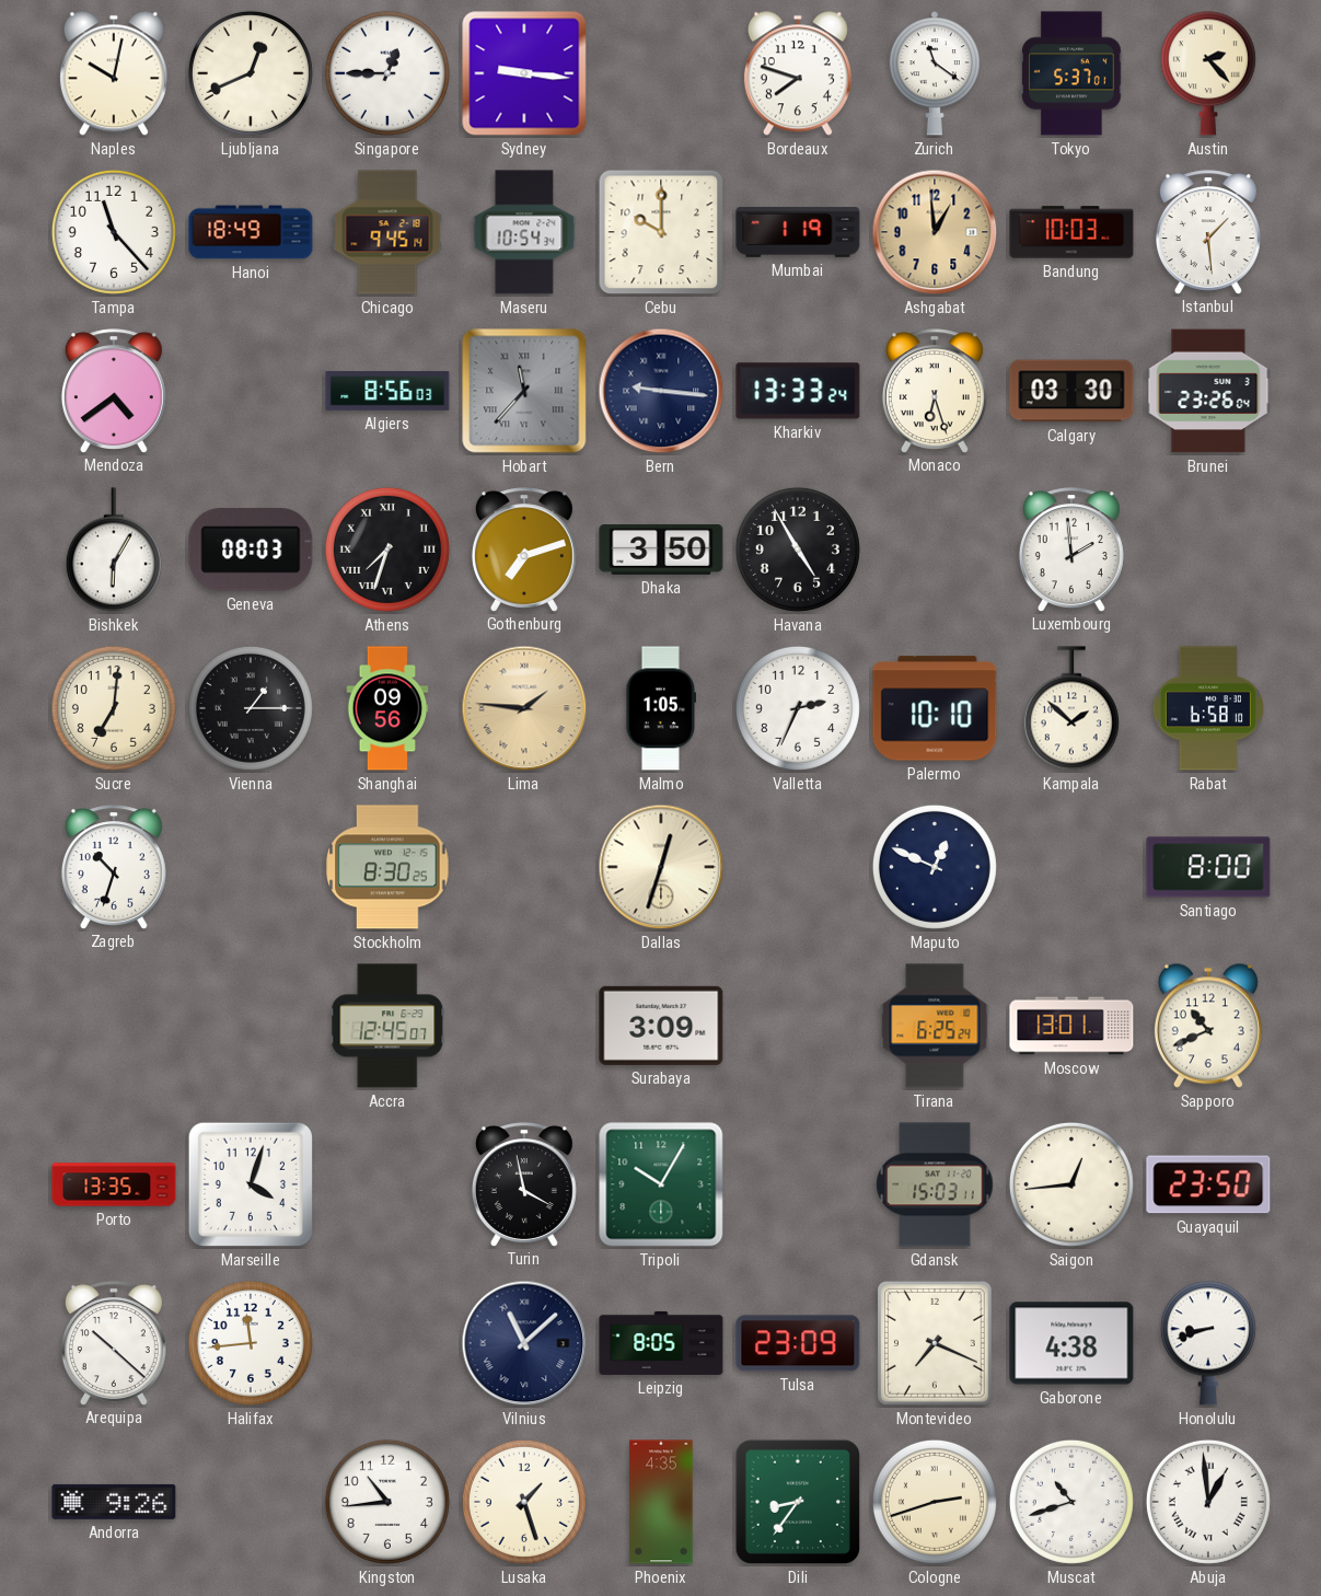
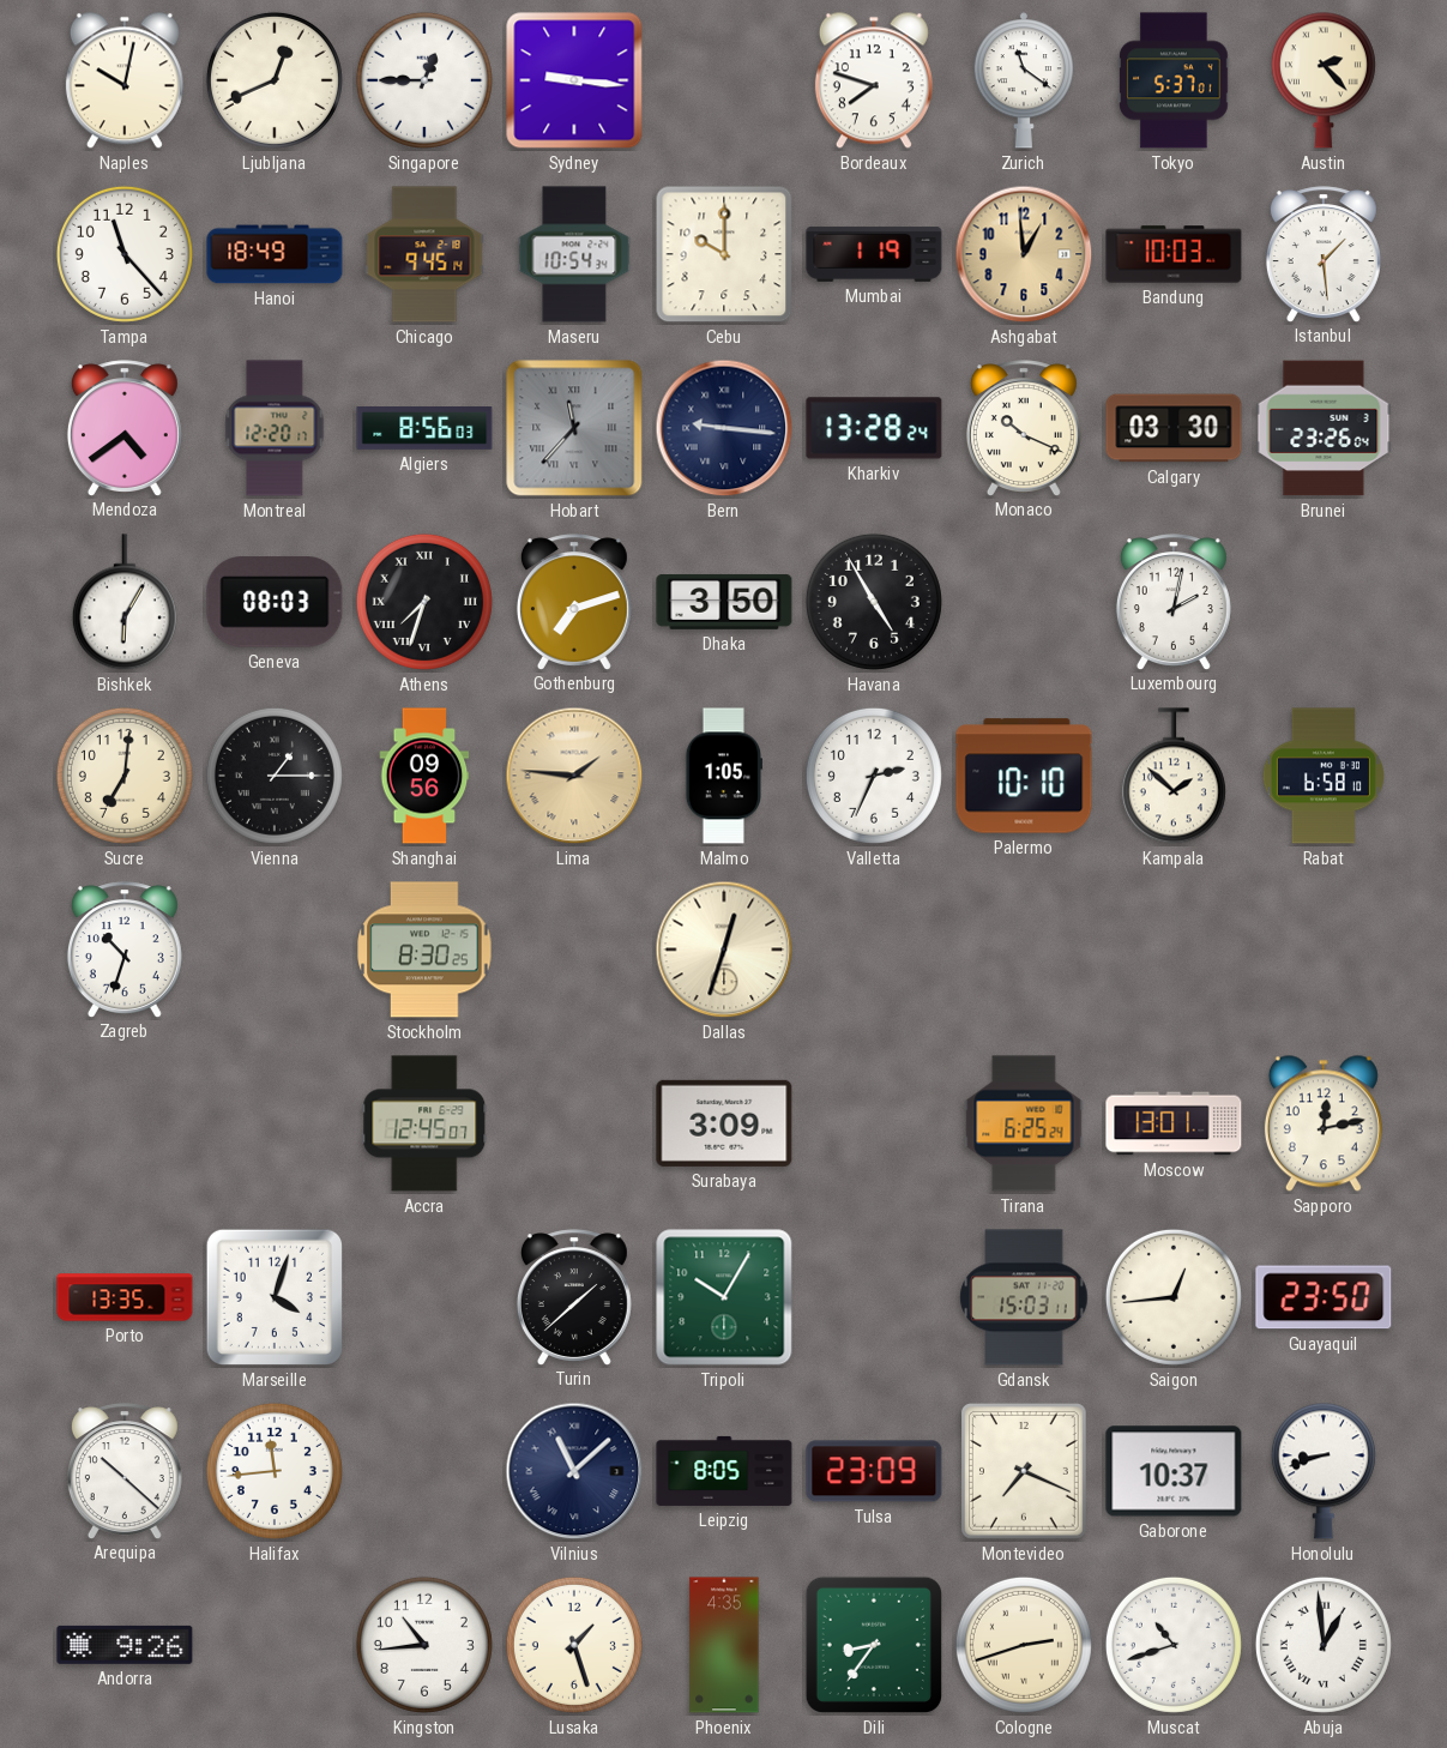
Montreal: none -> 12:20 (275, 428)
Kharkiv: 13:33 -> 13:28 (874, 428)
Monaco: 6:27 -> 10:19 (1024, 428)
Luxembourg: 1:59 -> 2:02 (1174, 602)
Maputo: 12:49 -> none (935, 867)
Santiago: 8:00 -> none (1208, 867)
Sapporo: 10:41 -> 12:13 (1324, 1123)
Turin: 3:58 -> 1:38 (574, 1297)
Gaborone: 4:38 -> 10:37 (1174, 1471)
